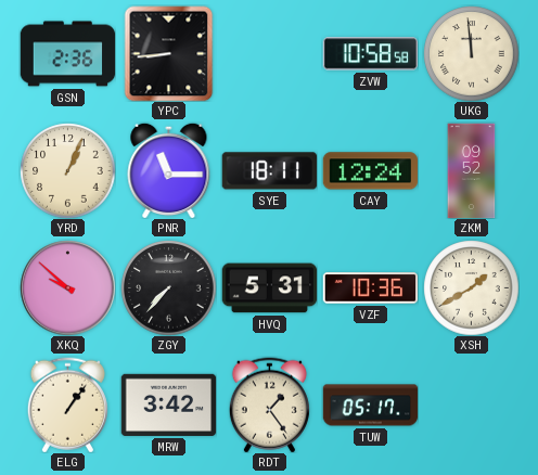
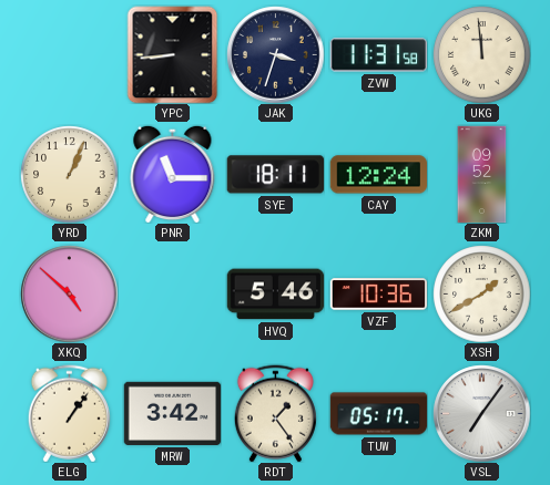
GSN: 2:36 -> none (67, 54)
JAK: none -> 3:33 (275, 54)
ZVW: 10:58 -> 11:31 (378, 55)
XKQ: 9:52 -> 4:52 (69, 293)
ZGY: 7:37 -> none (168, 287)
HVQ: 5:31 -> 5:46 (275, 295)
VSL: none -> 7:06 (481, 413)
